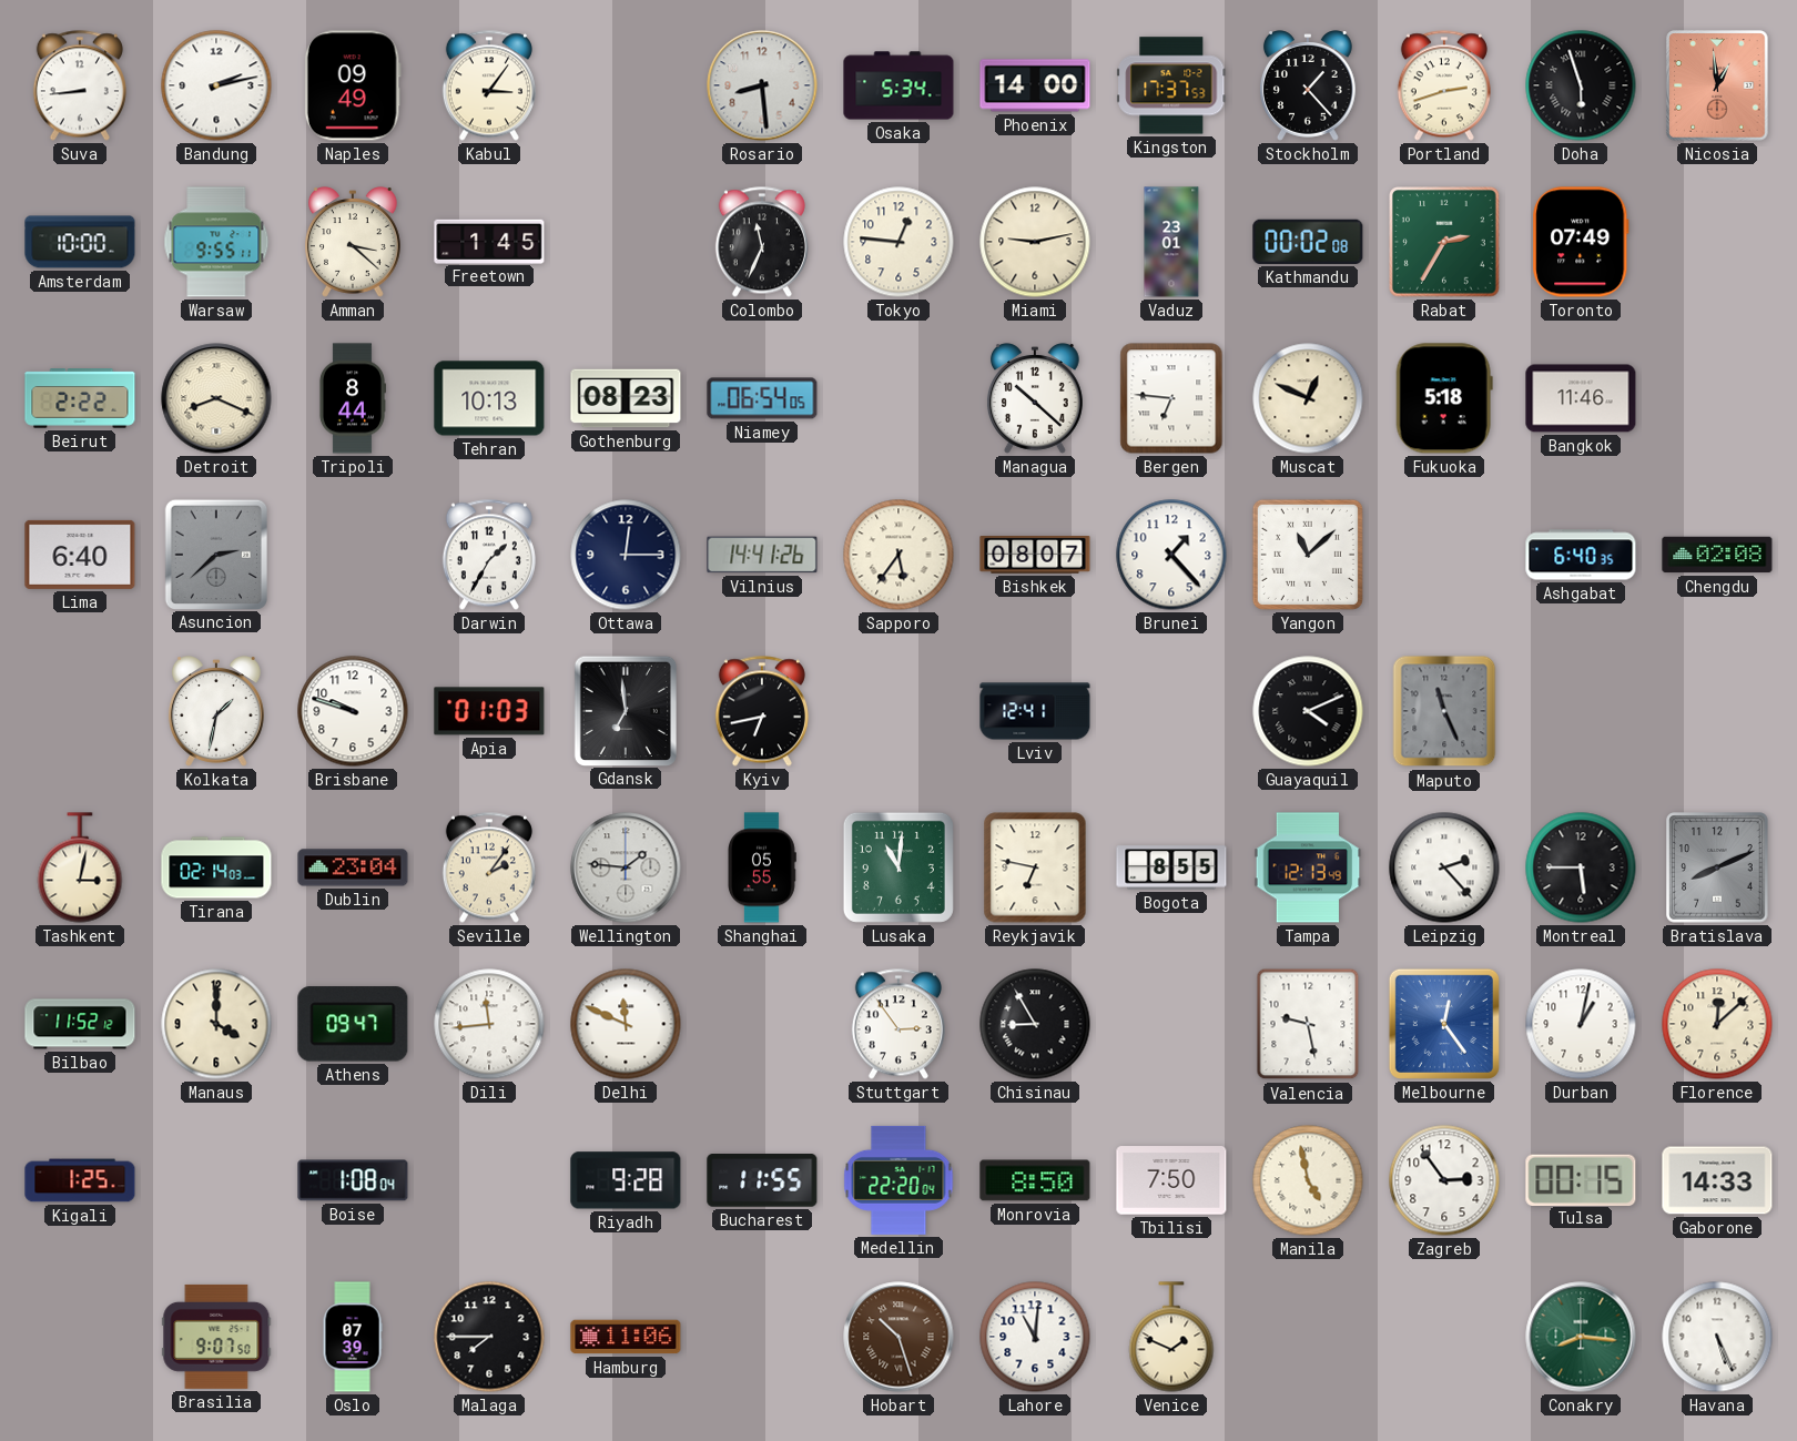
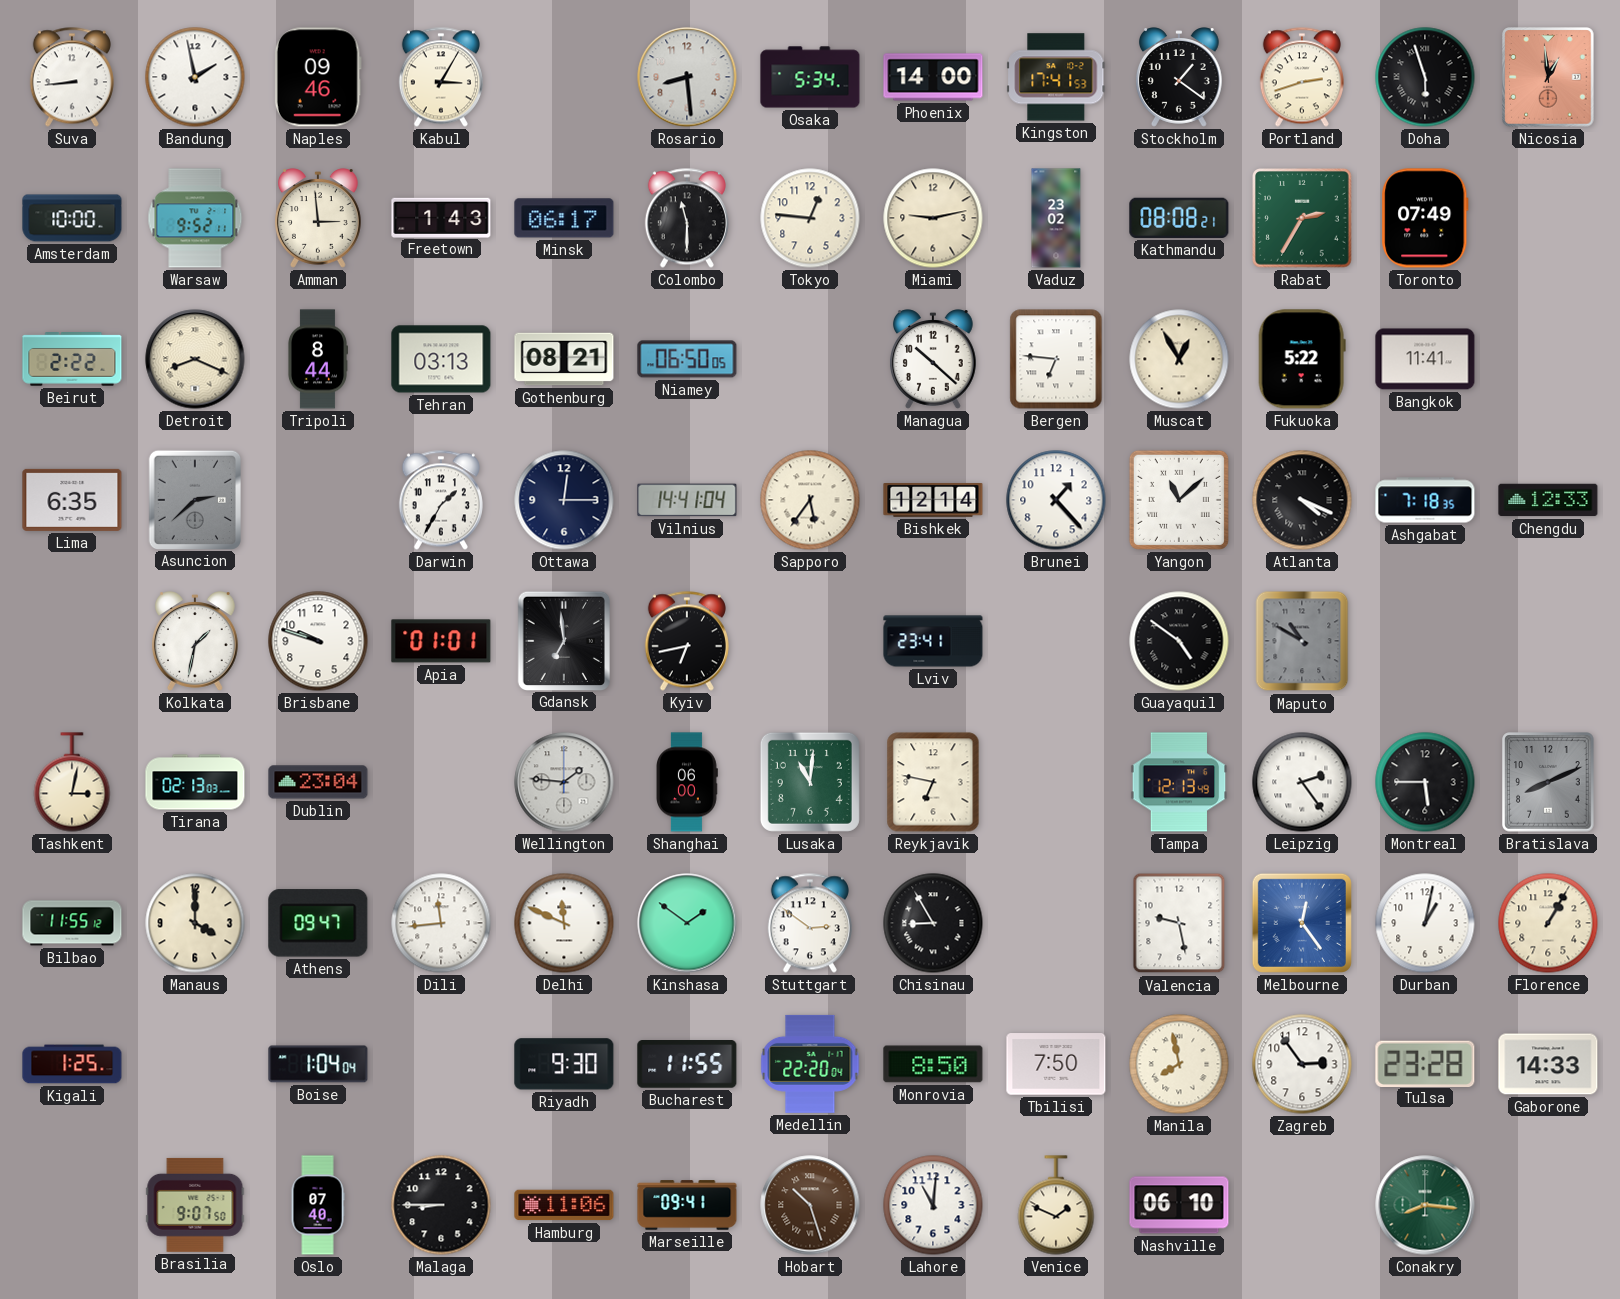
Bandung: 2:13 -> 1:58 (195, 77)
Naples: 09:49 -> 09:46 (318, 77)
Kabul: 3:06 -> 3:05 (441, 77)
Kingston: 17:37 -> 17:41 (1056, 77)
Stockholm: 1:23 -> 1:21 (1179, 77)
Warsaw: 9:55 -> 9:52 (195, 218)
Amman: 3:22 -> 2:59 (318, 218)
Freetown: 1:45 -> 1:43 (441, 217)
Minsk: none -> 06:17 (564, 218)
Colombo: 11:34 -> 11:30 (687, 218)
Vaduz: 23:01 -> 23:02 (1056, 218)
Kathmandu: 00:02 -> 08:08 (1179, 218)
Tehran: 10:13 -> 03:13 (441, 359)
Gothenburg: 08:23 -> 08:21 (564, 359)
Niamey: 06:54 -> 06:50 (687, 359)
Muscat: 12:49 -> 12:55 (1179, 359)
Fukuoka: 5:18 -> 5:22 (1302, 359)
Bangkok: 11:46 -> 11:41 (1425, 359)
Lima: 6:40 -> 6:35 (72, 500)
Vilnius: 14:41:26 -> 14:41:04 (687, 500)
Bishkek: 08:07 -> 12:14 (933, 501)
Atlanta: none -> 4:19 (1302, 500)
Ashgabat: 6:40 -> 7:18 (1425, 500)
Chengdu: 02:08 -> 12:33 (1548, 500)
Apia: 01:03 -> 01:01 (441, 641)
Lviv: 12:41 -> 23:41 (933, 641)
Guayaquil: 4:11 -> 4:51 (1179, 641)
Maputo: 11:26 -> 10:50 (1302, 641)
Tirana: 02:14 -> 02:13 (195, 782)
Seville: 2:06 -> none (489, 867)
Shanghai: 05:55 -> 06:00 (687, 782)
Bogota: 8:55 -> none (1171, 867)
Leipzig: 2:23 -> 2:24 (1302, 782)
Bilbao: 11:52 -> 11:55 (72, 923)
Kinshasa: none -> 1:51 (687, 923)
Stuttgart: 2:54 -> 2:51 (810, 923)
Florence: 12:08 -> 1:05 (1548, 923)
Boise: 1:08 -> 1:04 (318, 1064)
Riyadh: 9:28 -> 9:30 (564, 1064)
Manila: 4:58 -> 7:58 (1179, 1064)
Tulsa: 00:15 -> 23:28 (1425, 1063)
Oslo: 07:39 -> 07:40 (318, 1205)
Malaga: 7:45 -> 8:45 (441, 1205)
Marseille: none -> 09:41 (687, 1205)
Nashville: none -> 06:10 (1179, 1205)
Havana: 5:26 -> none (1717, 1337)
